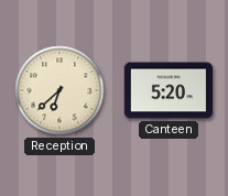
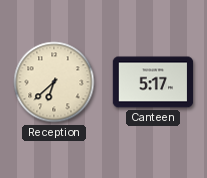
Canteen: 5:20 -> 5:17 (153, 82)
